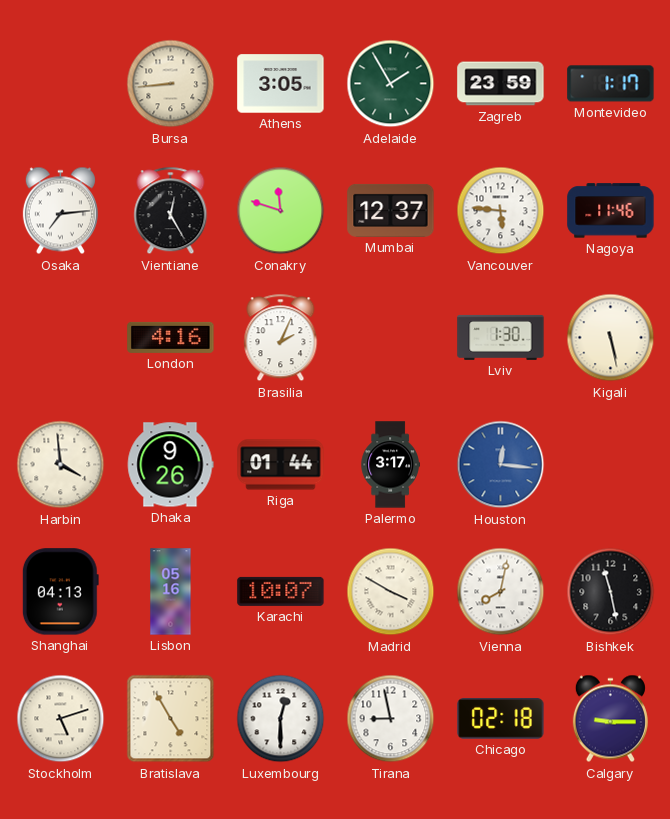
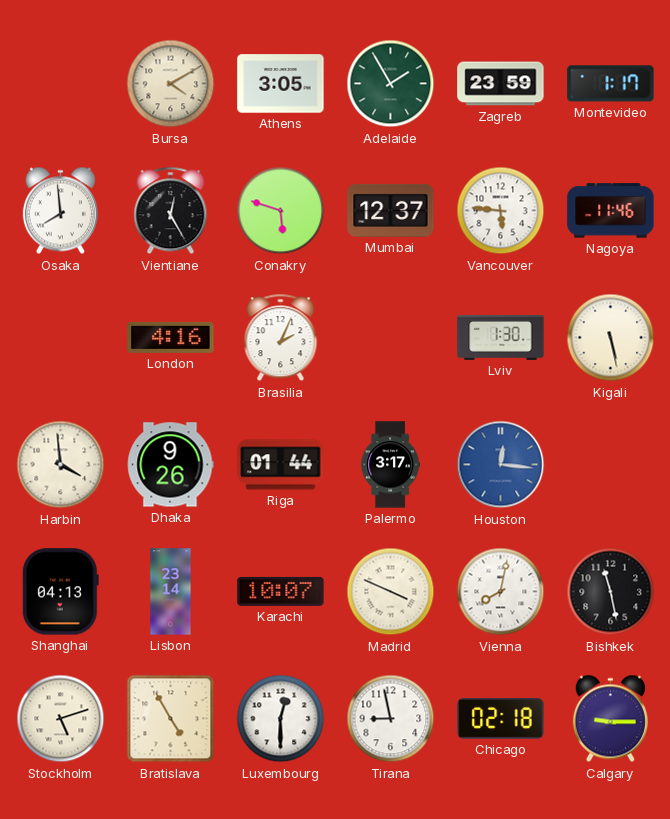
Bursa: 8:44 -> 4:10 (171, 84)
Osaka: 7:14 -> 7:59 (60, 211)
Conakry: 11:48 -> 5:48 (281, 211)
Lisbon: 05:16 -> 23:14 (171, 592)
Madrid: 3:50 -> 3:49 (391, 592)
